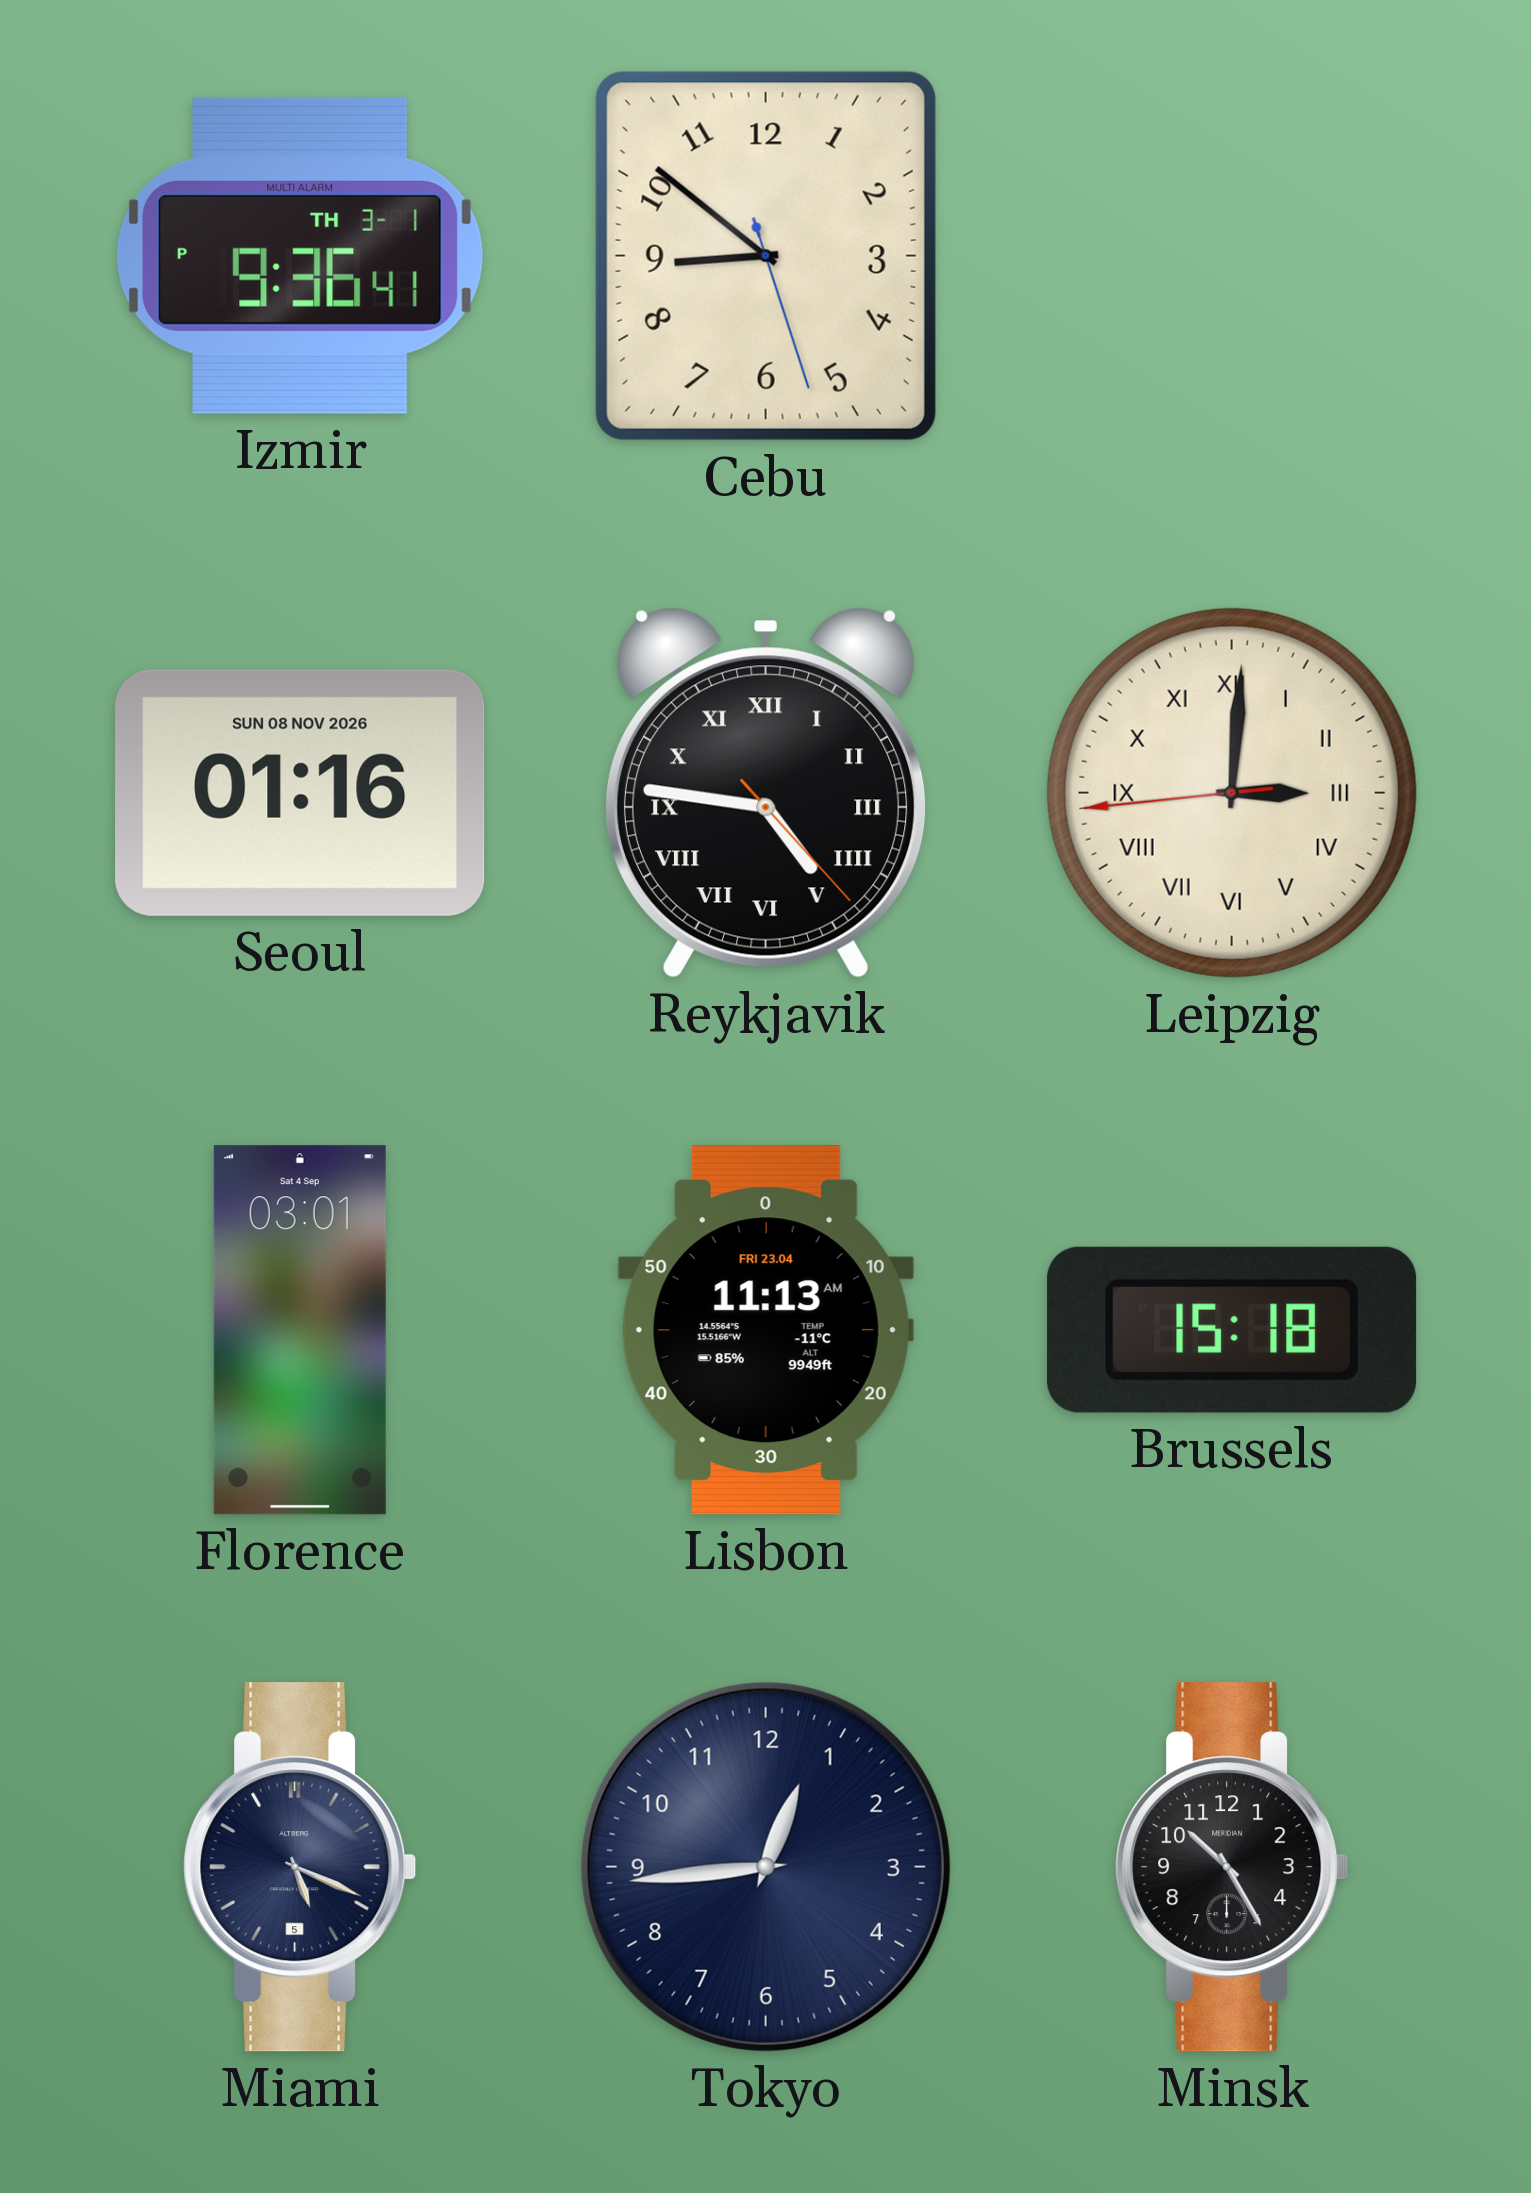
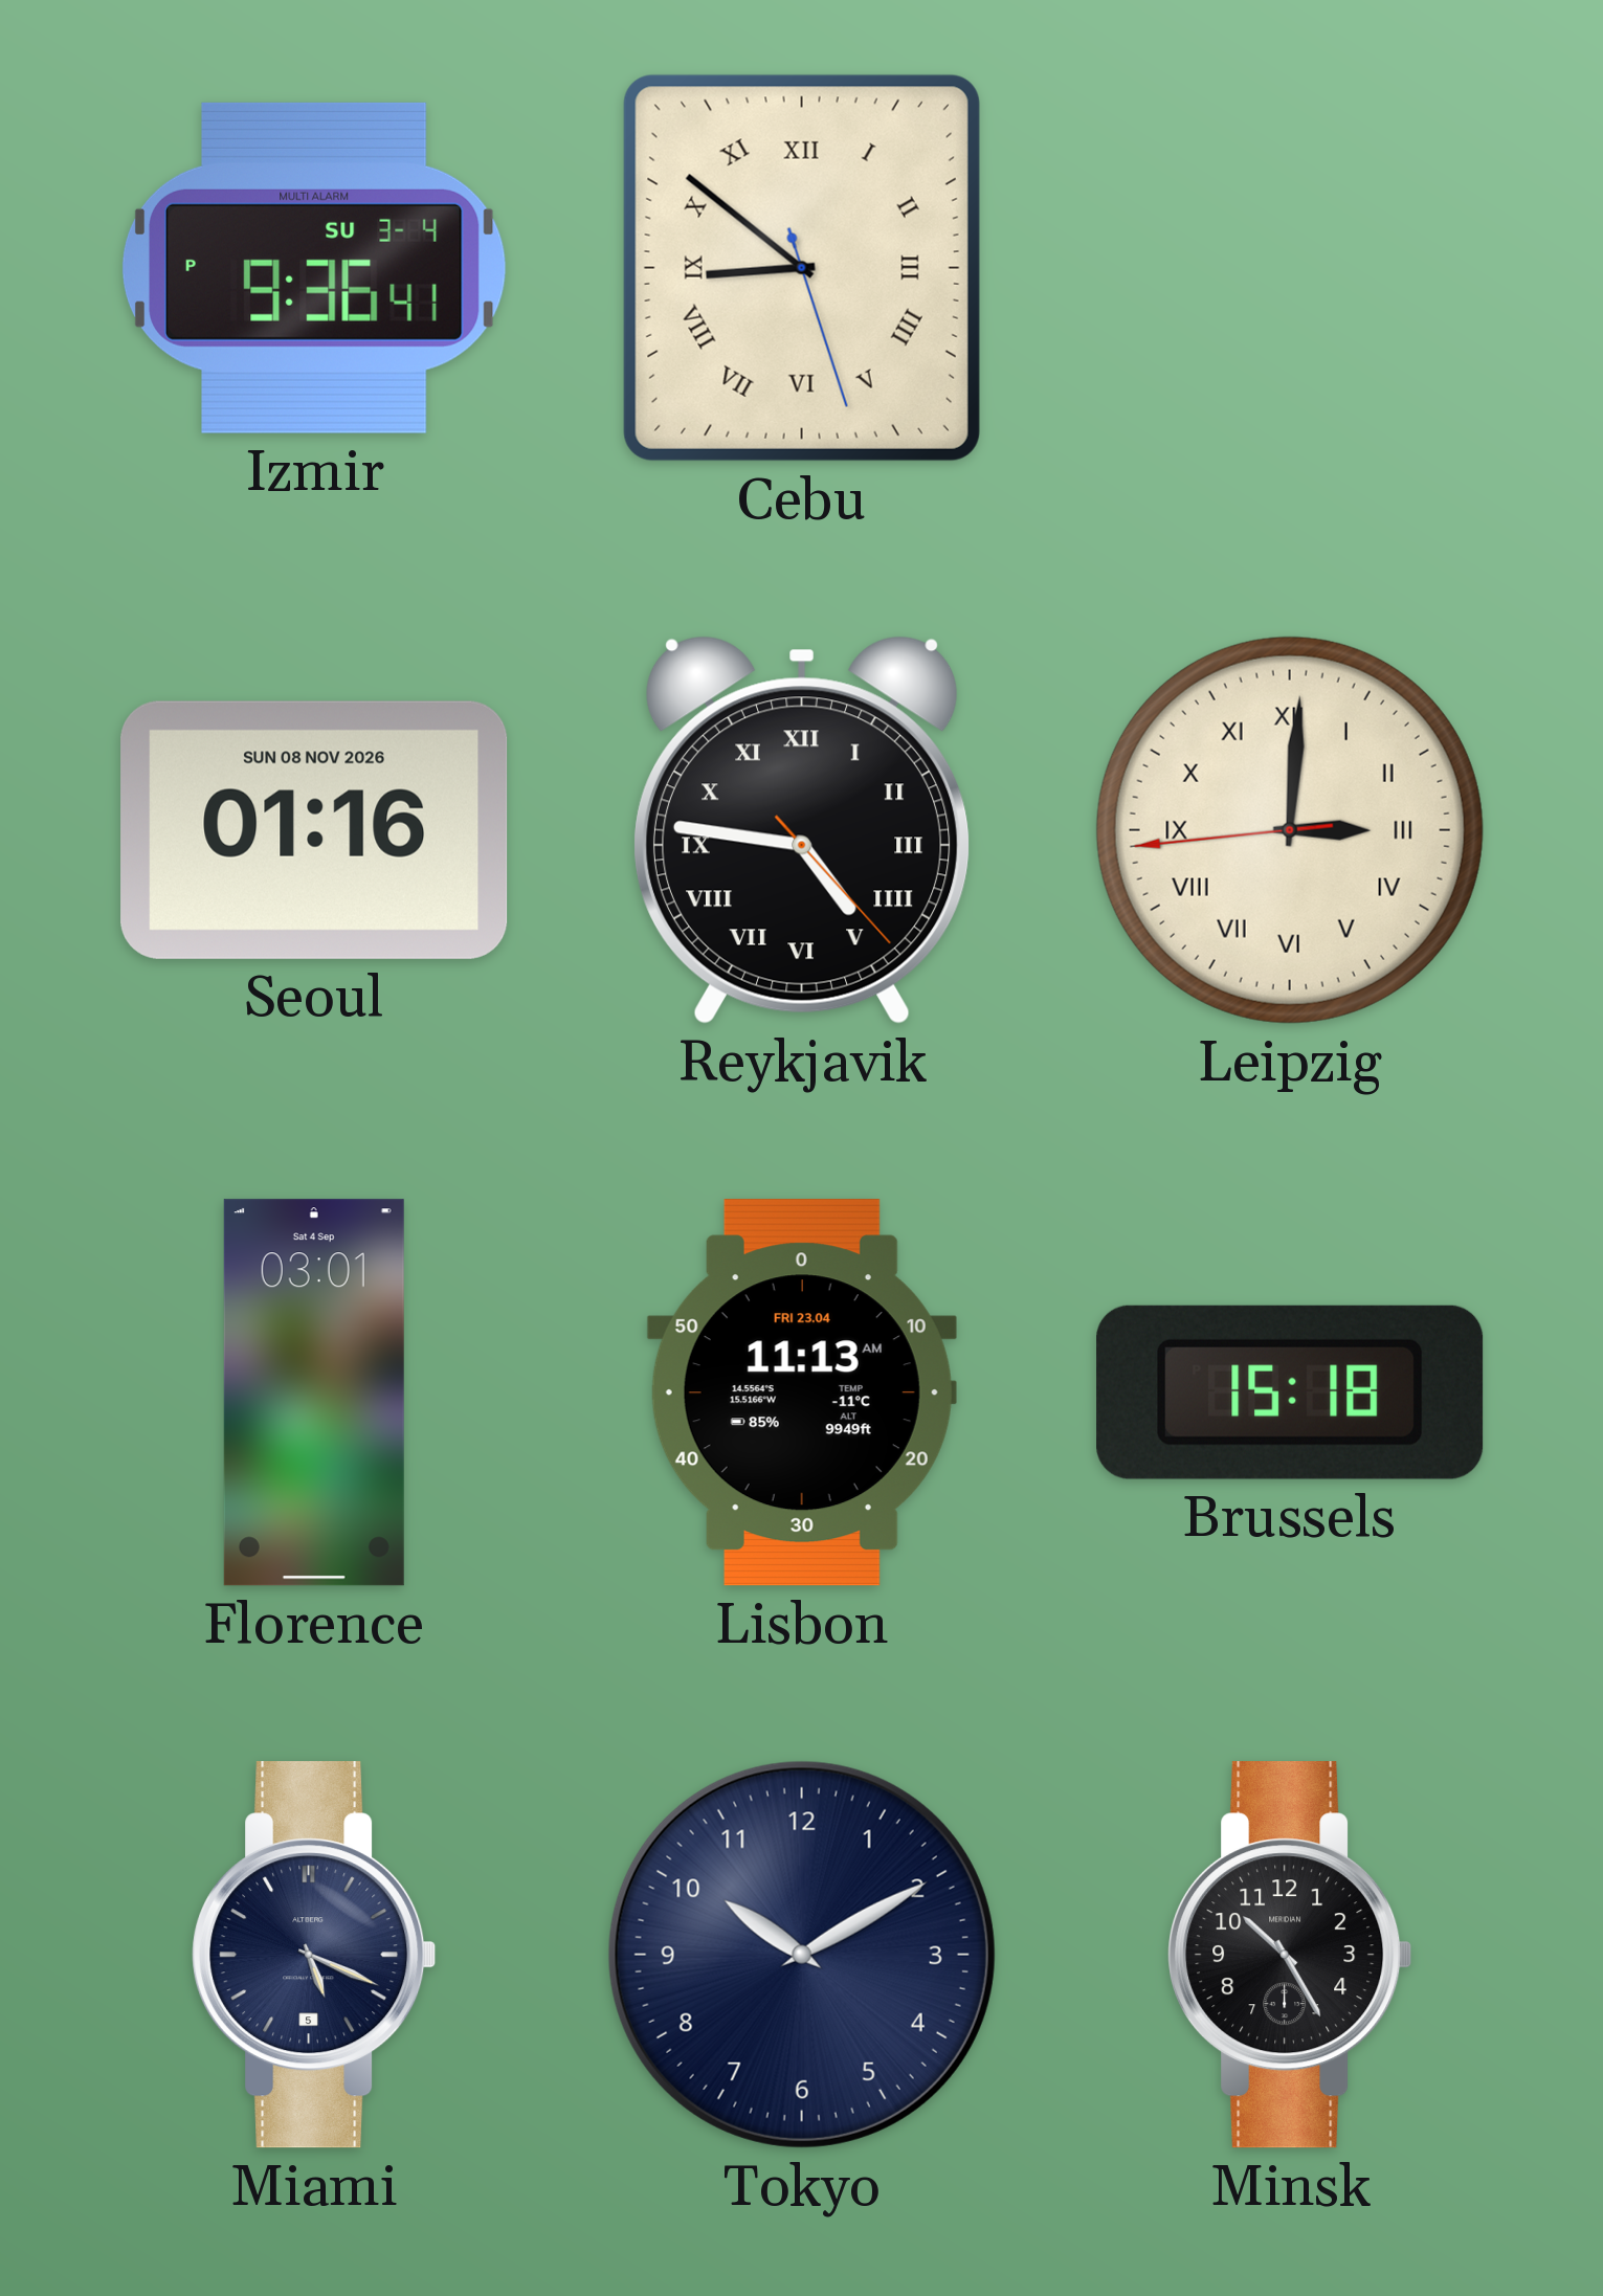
Izmir date: TH 3-1 -> SU 3-4 (314, 268)
Cebu numerals: Arabic -> Roman (802, 268)
Tokyo: 12:44 -> 10:10 (802, 1955)
